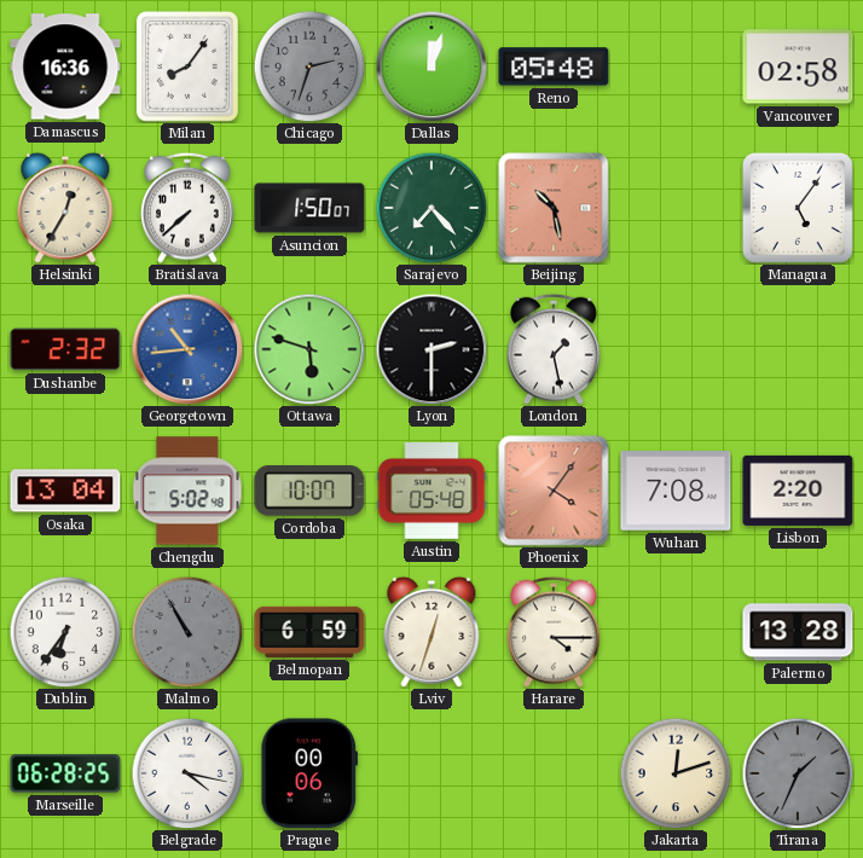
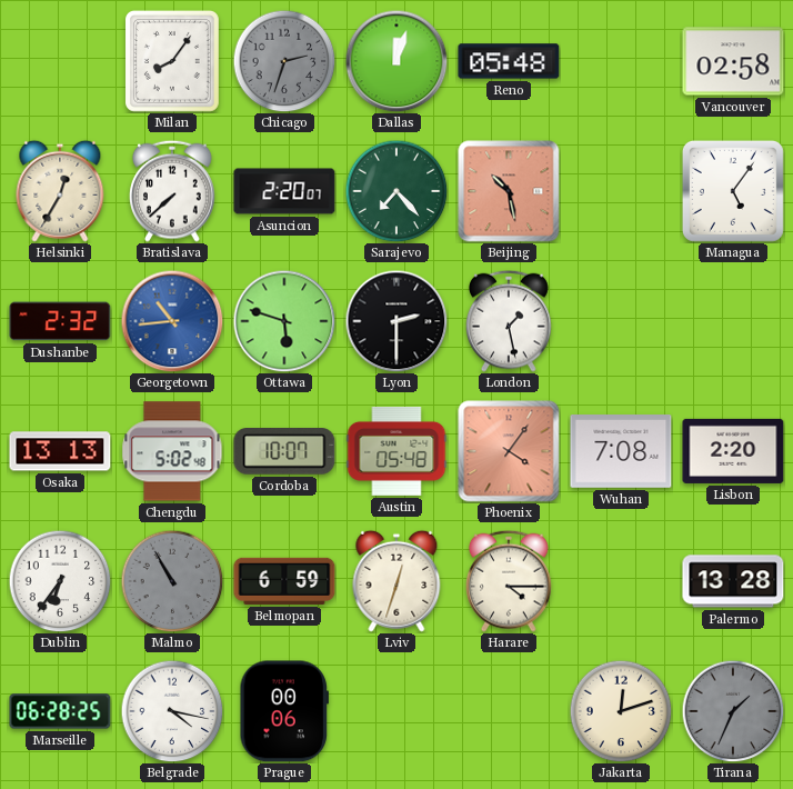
Damascus: 16:36 -> none (65, 66)
Asuncion: 1:50 -> 2:20 (284, 191)
Osaka: 13:04 -> 13:13 (60, 451)
